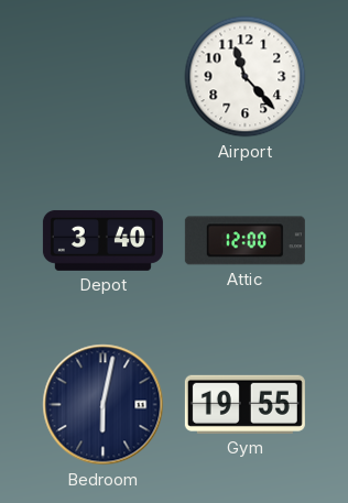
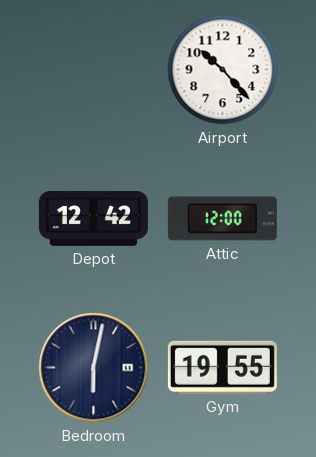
Airport: 11:23 -> 10:23 (223, 70)
Depot: 3:40 -> 12:42 (93, 218)
